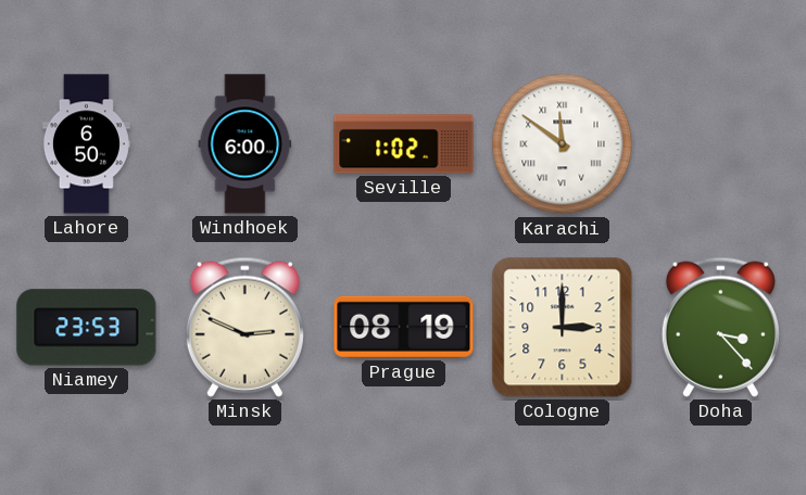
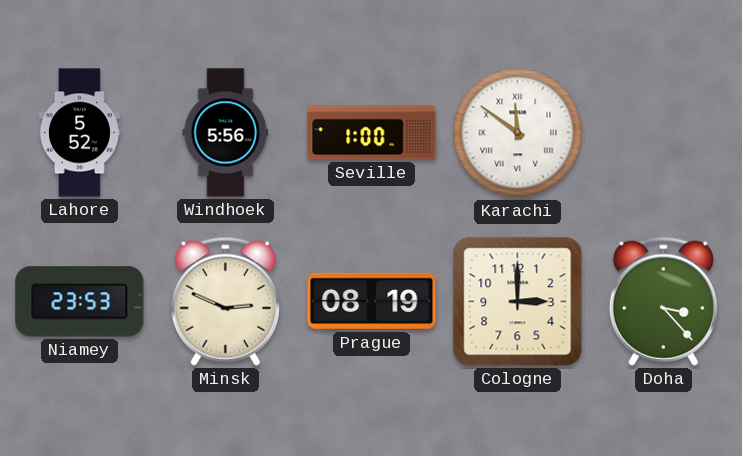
Lahore: 6:50 -> 5:52 (79, 133)
Windhoek: 6:00 -> 5:56 (226, 133)
Seville: 1:02 -> 1:00 (372, 133)
